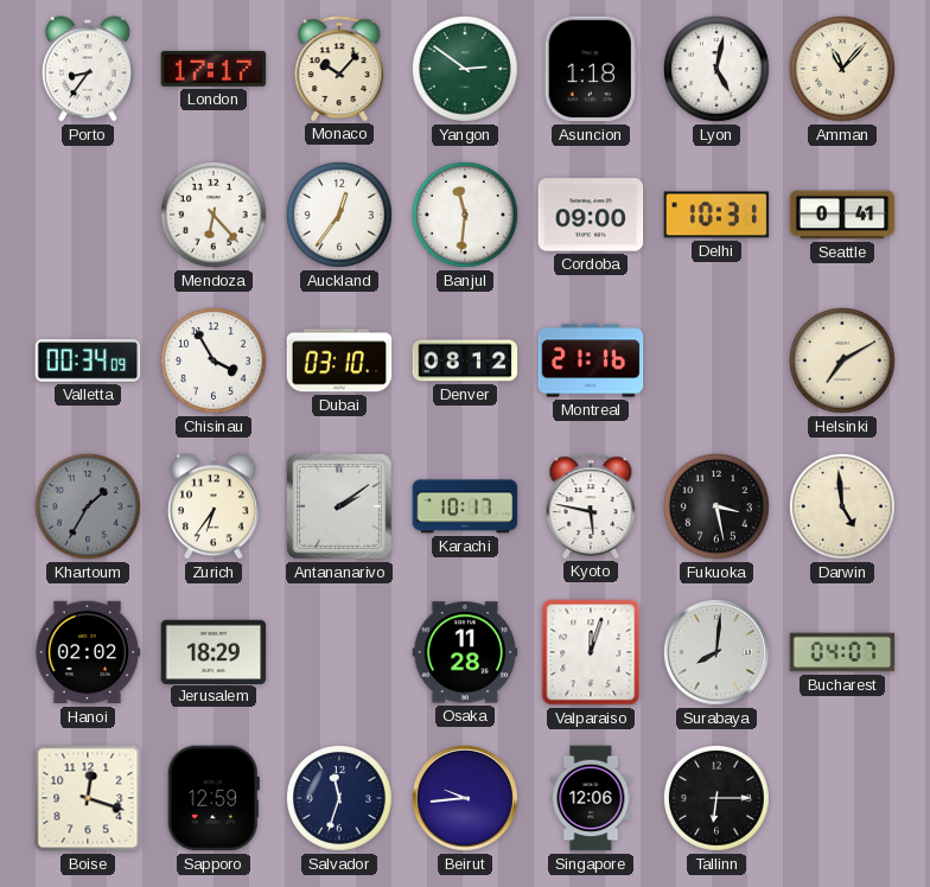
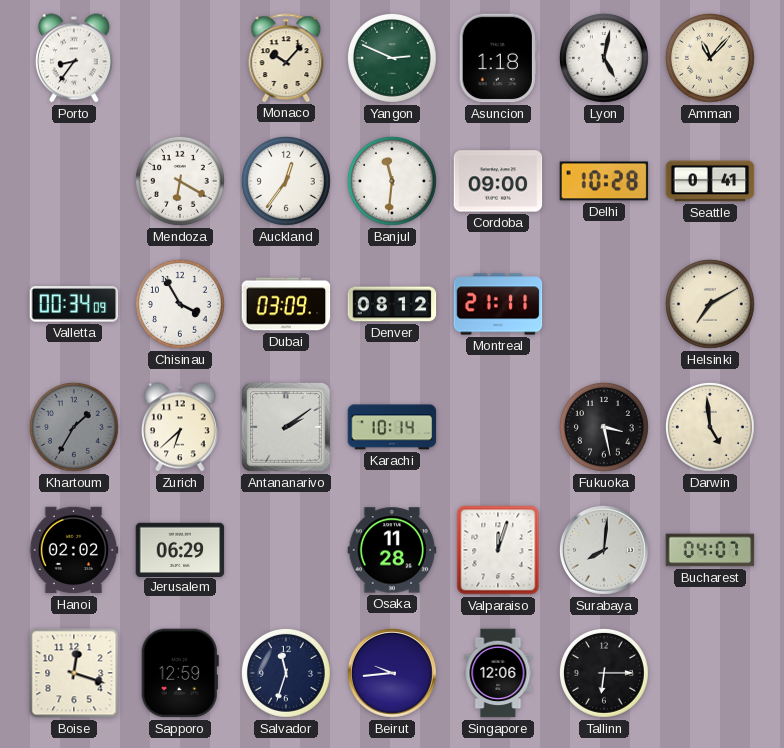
London: 17:17 -> none (214, 69)
Yangon: 2:51 -> 2:49 (392, 58)
Mendoza: 6:23 -> 6:20 (180, 181)
Delhi: 10:31 -> 10:28 (604, 181)
Dubai: 03:10 -> 03:09 (286, 304)
Montreal: 21:16 -> 21:11 (498, 304)
Zurich: 6:36 -> 6:38 (180, 427)
Karachi: 10:17 -> 10:14 (392, 427)
Kyoto: 5:47 -> none (591, 506)
Jerusalem: 18:29 -> 06:29 (180, 549)
